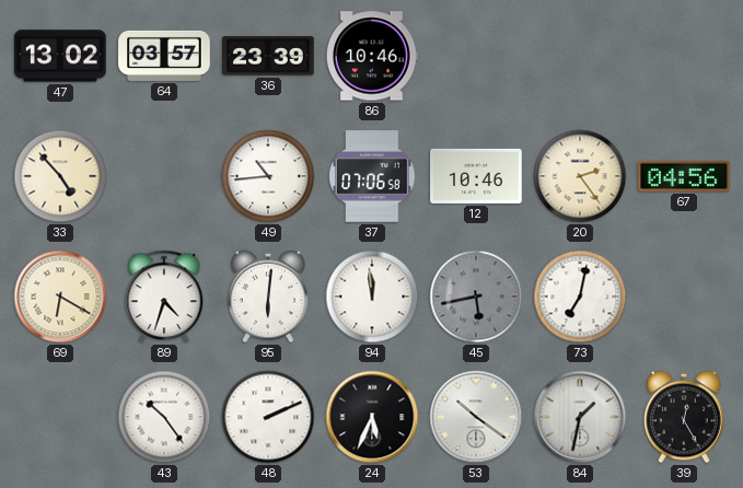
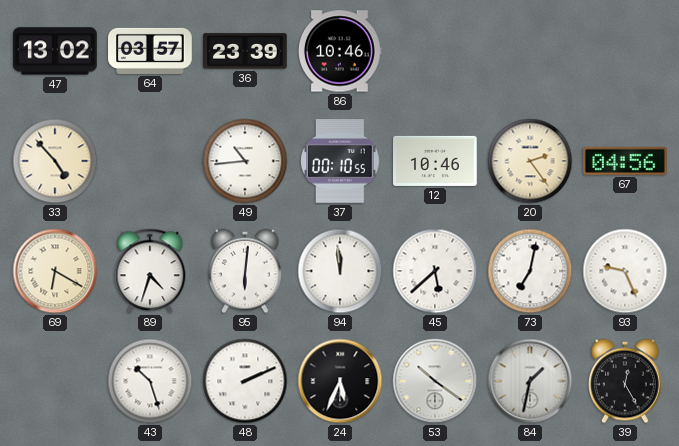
37: 07:06 -> 00:10 (340, 161)
45: 5:43 -> 5:38 (435, 271)
45 dial: grey -> white (435, 271)
93: none -> 9:26 (625, 271)
43: 10:24 -> 10:27 (150, 381)
